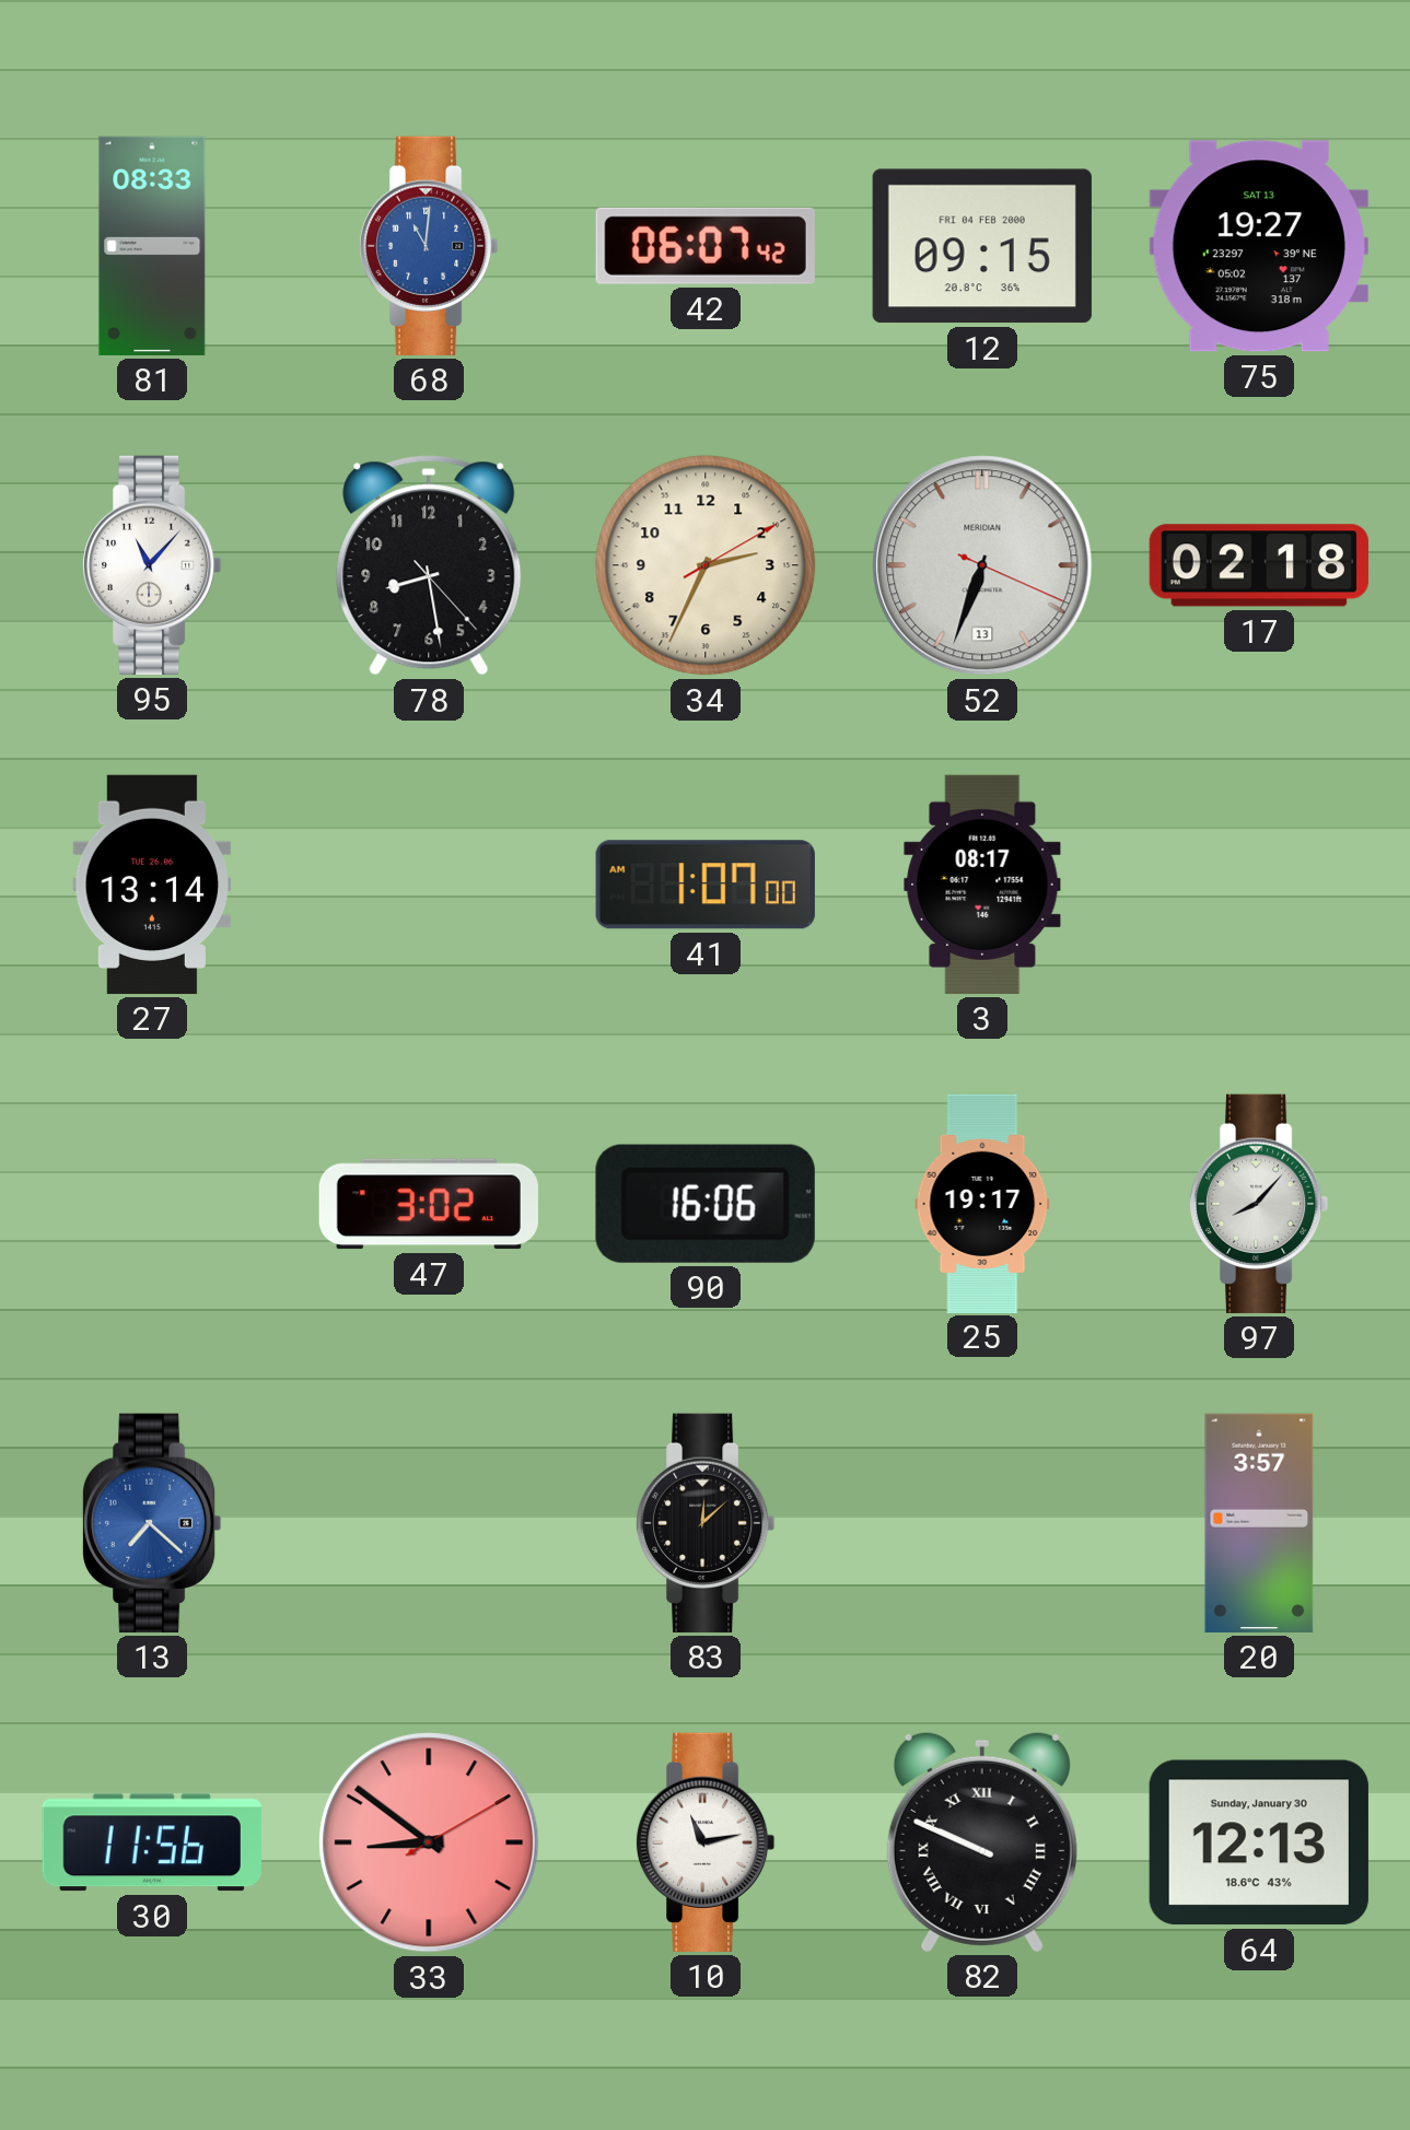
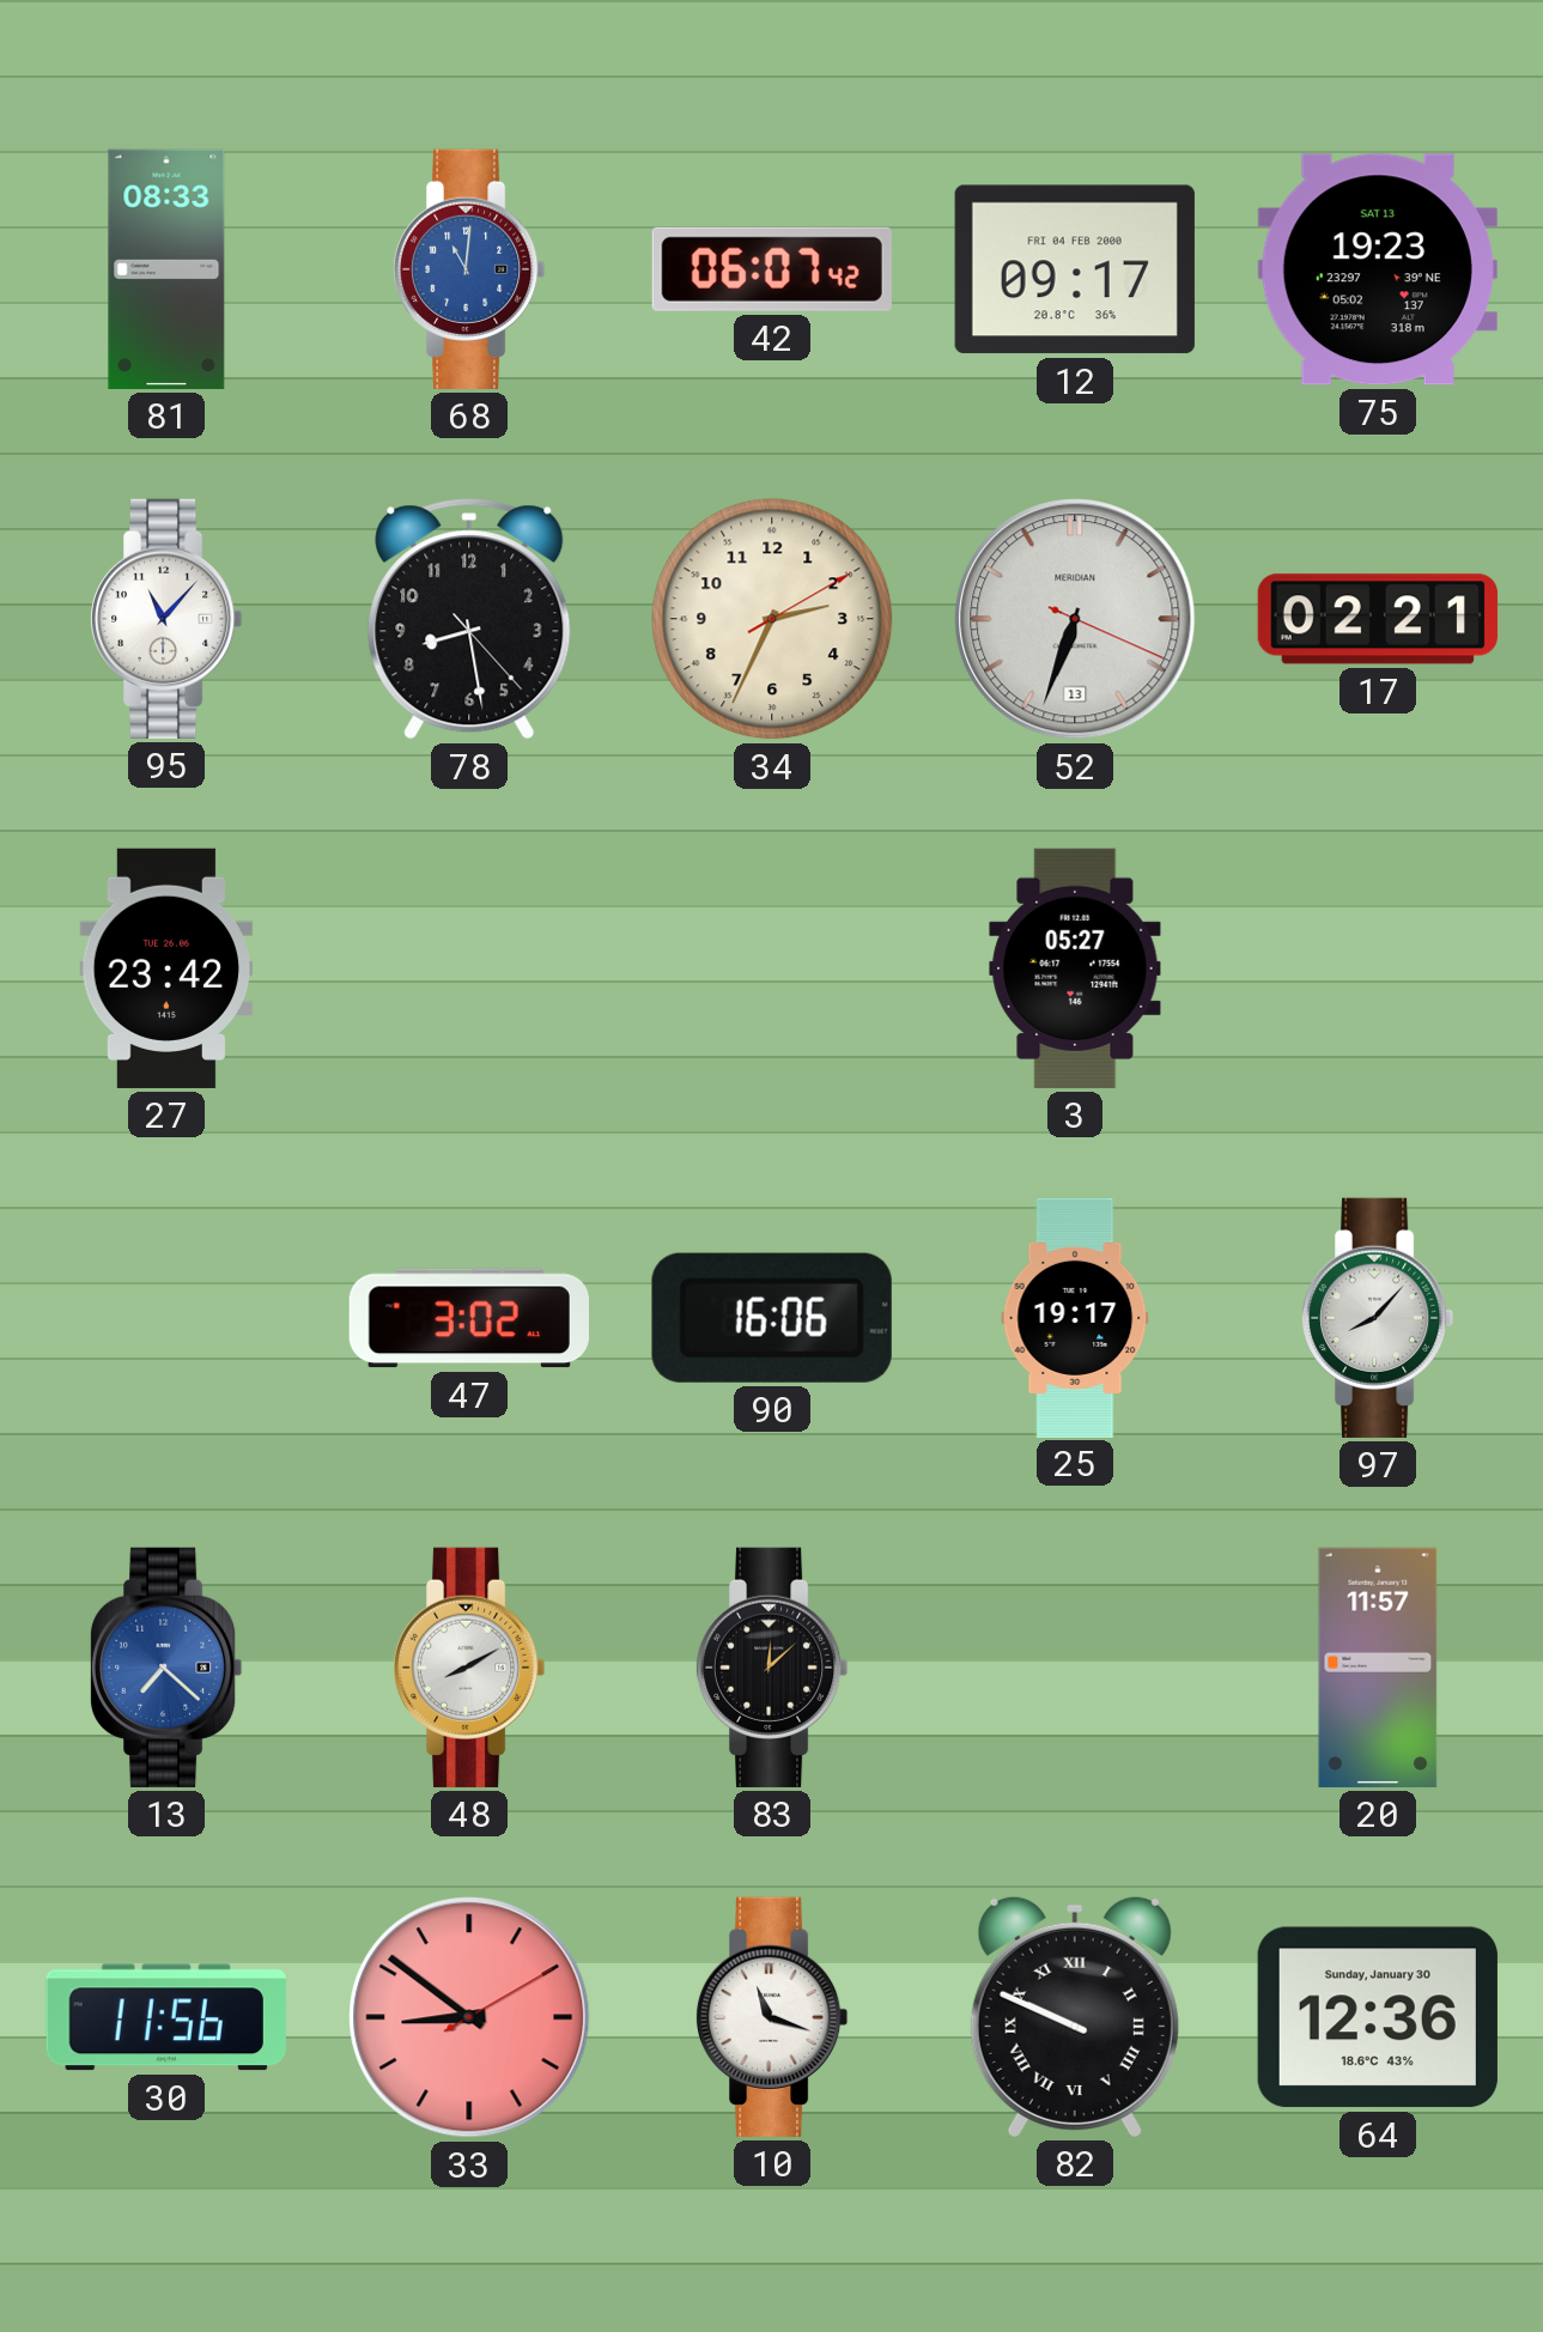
12: 09:15 -> 09:17 (1075, 269)
75: 19:27 -> 19:23 (1378, 269)
17: 02:18 -> 02:21 (1378, 619)
27: 13:14 -> 23:42 (166, 968)
41: 1:07 -> none (706, 885)
3: 08:17 -> 05:27 (1075, 968)
48: none -> 8:10 (469, 1668)
20: 3:57 -> 11:57 (1378, 1668)
10: 11:13 -> 11:18 (772, 2017)
64: 12:13 -> 12:36 (1378, 2017)
